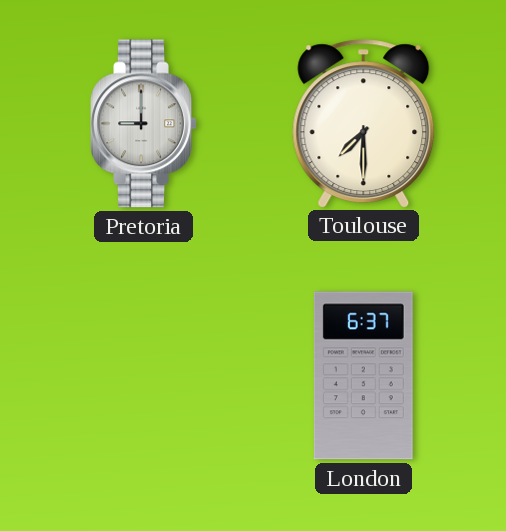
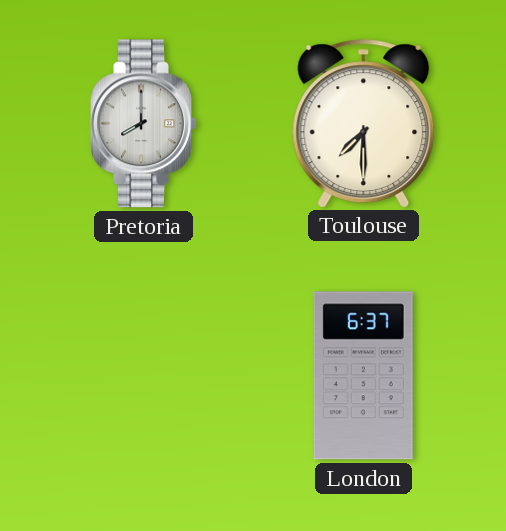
Pretoria: 9:00 -> 8:00 (144, 124)
